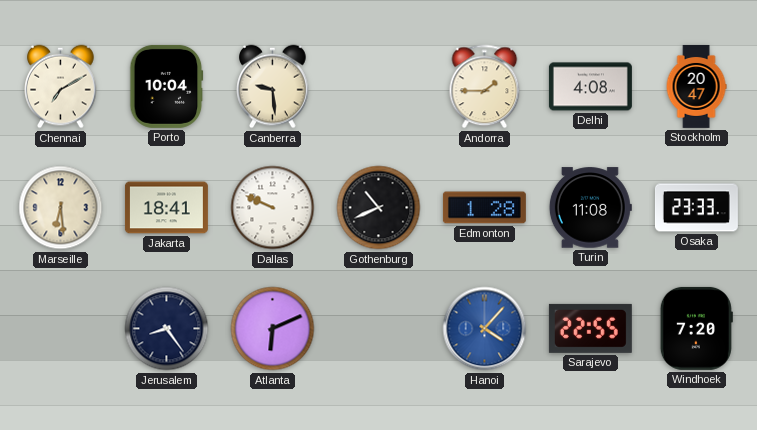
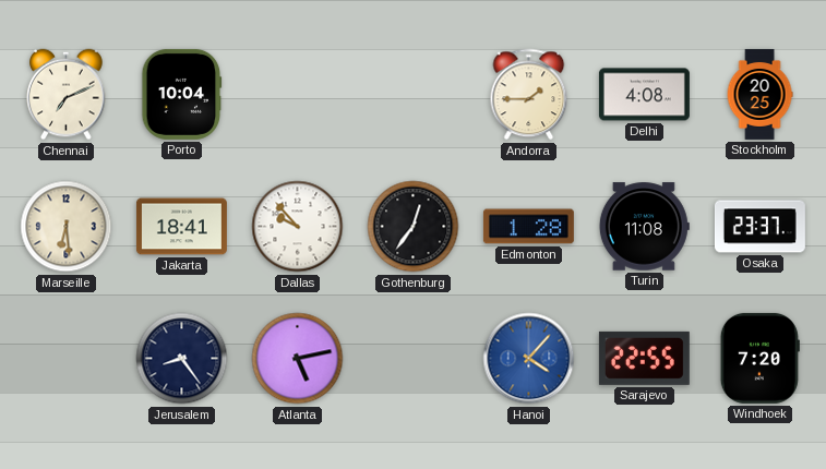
Chennai: 7:10 -> 7:11 (67, 95)
Canberra: 9:29 -> none (273, 87)
Stockholm: 20:47 -> 20:25 (759, 94)
Dallas: 9:49 -> 9:53 (298, 227)
Gothenburg: 10:41 -> 12:36 (414, 227)
Osaka: 23:33 -> 23:37 (759, 227)
Atlanta: 6:11 -> 5:13 (298, 359)
